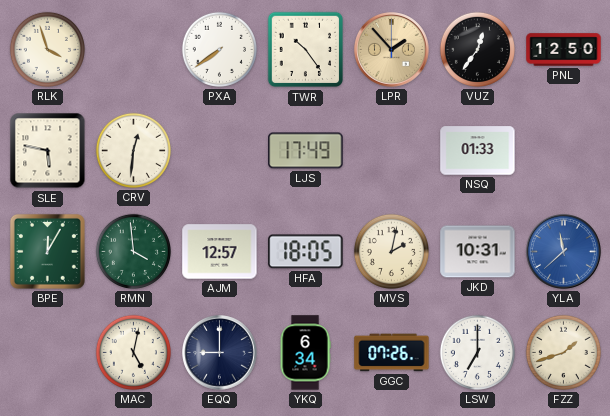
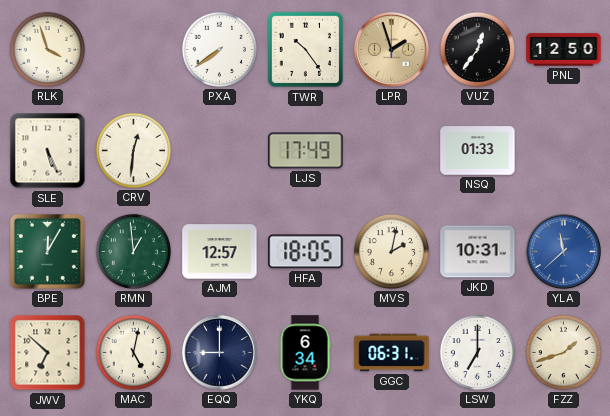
LPR: 1:53 -> 1:57 (392, 50)
SLE: 5:47 -> 5:26 (48, 151)
RMN: 3:59 -> 12:59 (133, 251)
JWV: none -> 6:52 (48, 353)
GGC: 07:26 -> 06:31 (392, 353)
